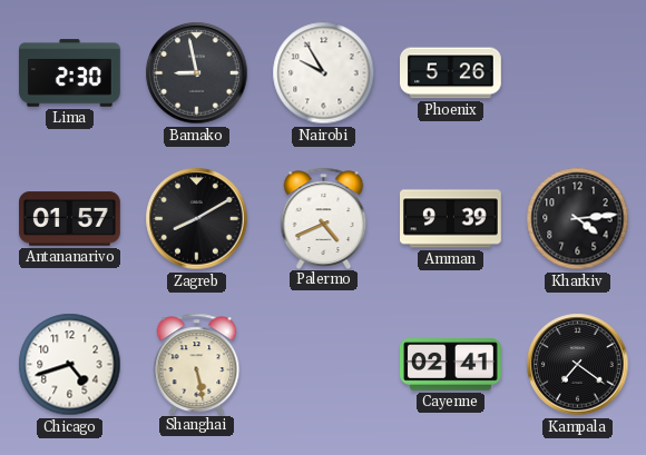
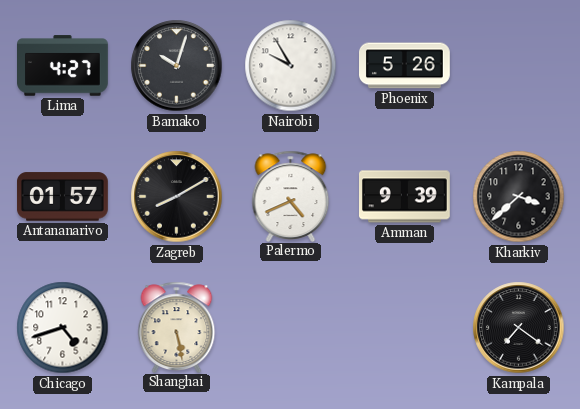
Lima: 2:30 -> 4:27 (63, 66)
Bamako: 8:58 -> 10:03 (177, 66)
Kharkiv: 4:14 -> 3:38 (519, 197)
Cayenne: 02:41 -> none (451, 365)
